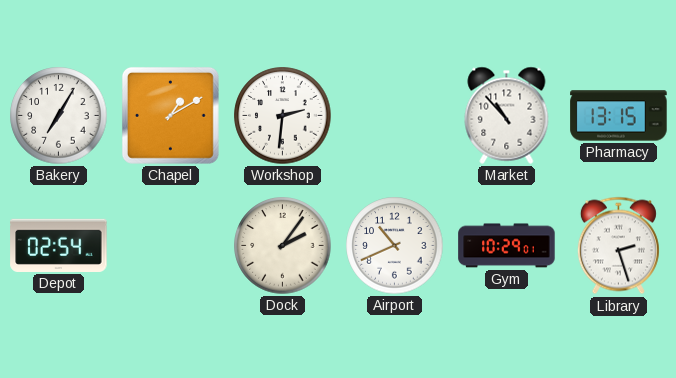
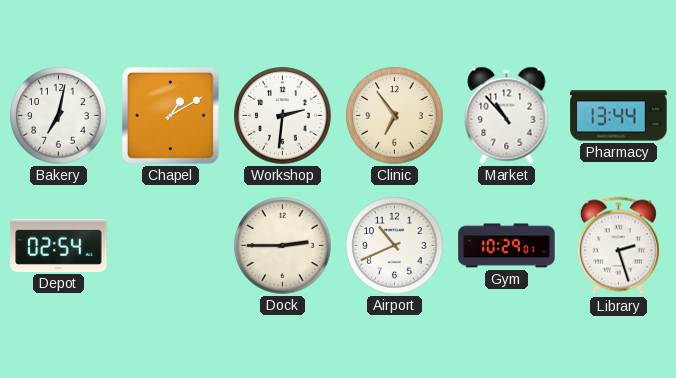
Bakery: 7:05 -> 7:02 (59, 116)
Clinic: none -> 6:54 (395, 116)
Pharmacy: 13:15 -> 13:44 (619, 116)
Dock: 2:06 -> 2:45 (283, 246)
